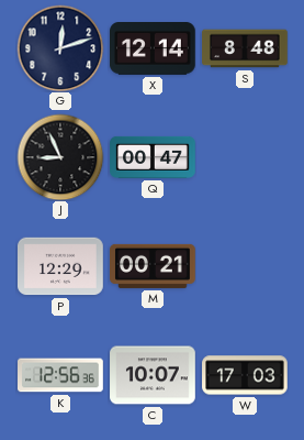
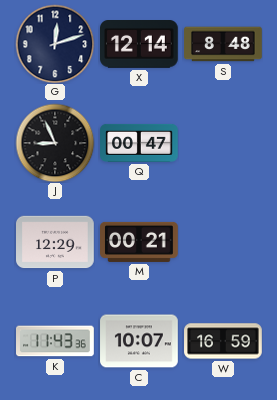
K: 12:56 -> 11:43 (56, 341)
W: 17:03 -> 16:59 (223, 341)
